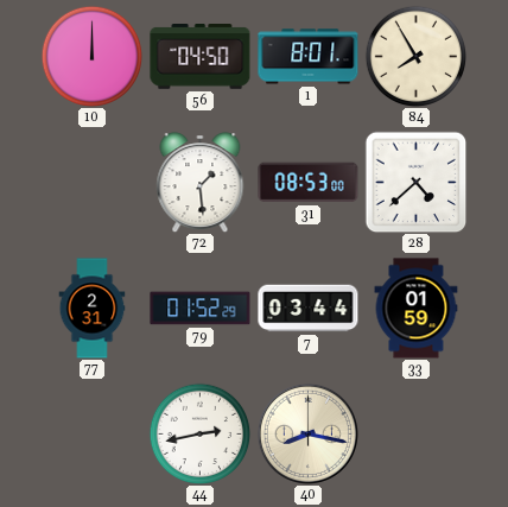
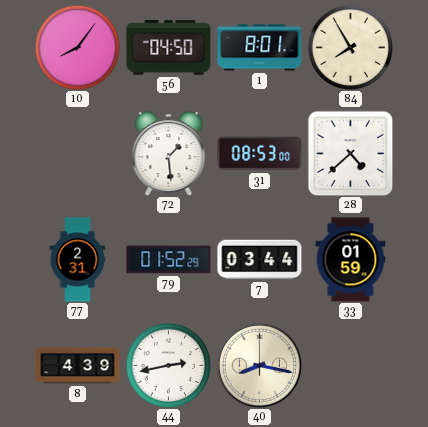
10: 12:00 -> 8:06 (77, 47)
8: none -> 4:39 (78, 366)
